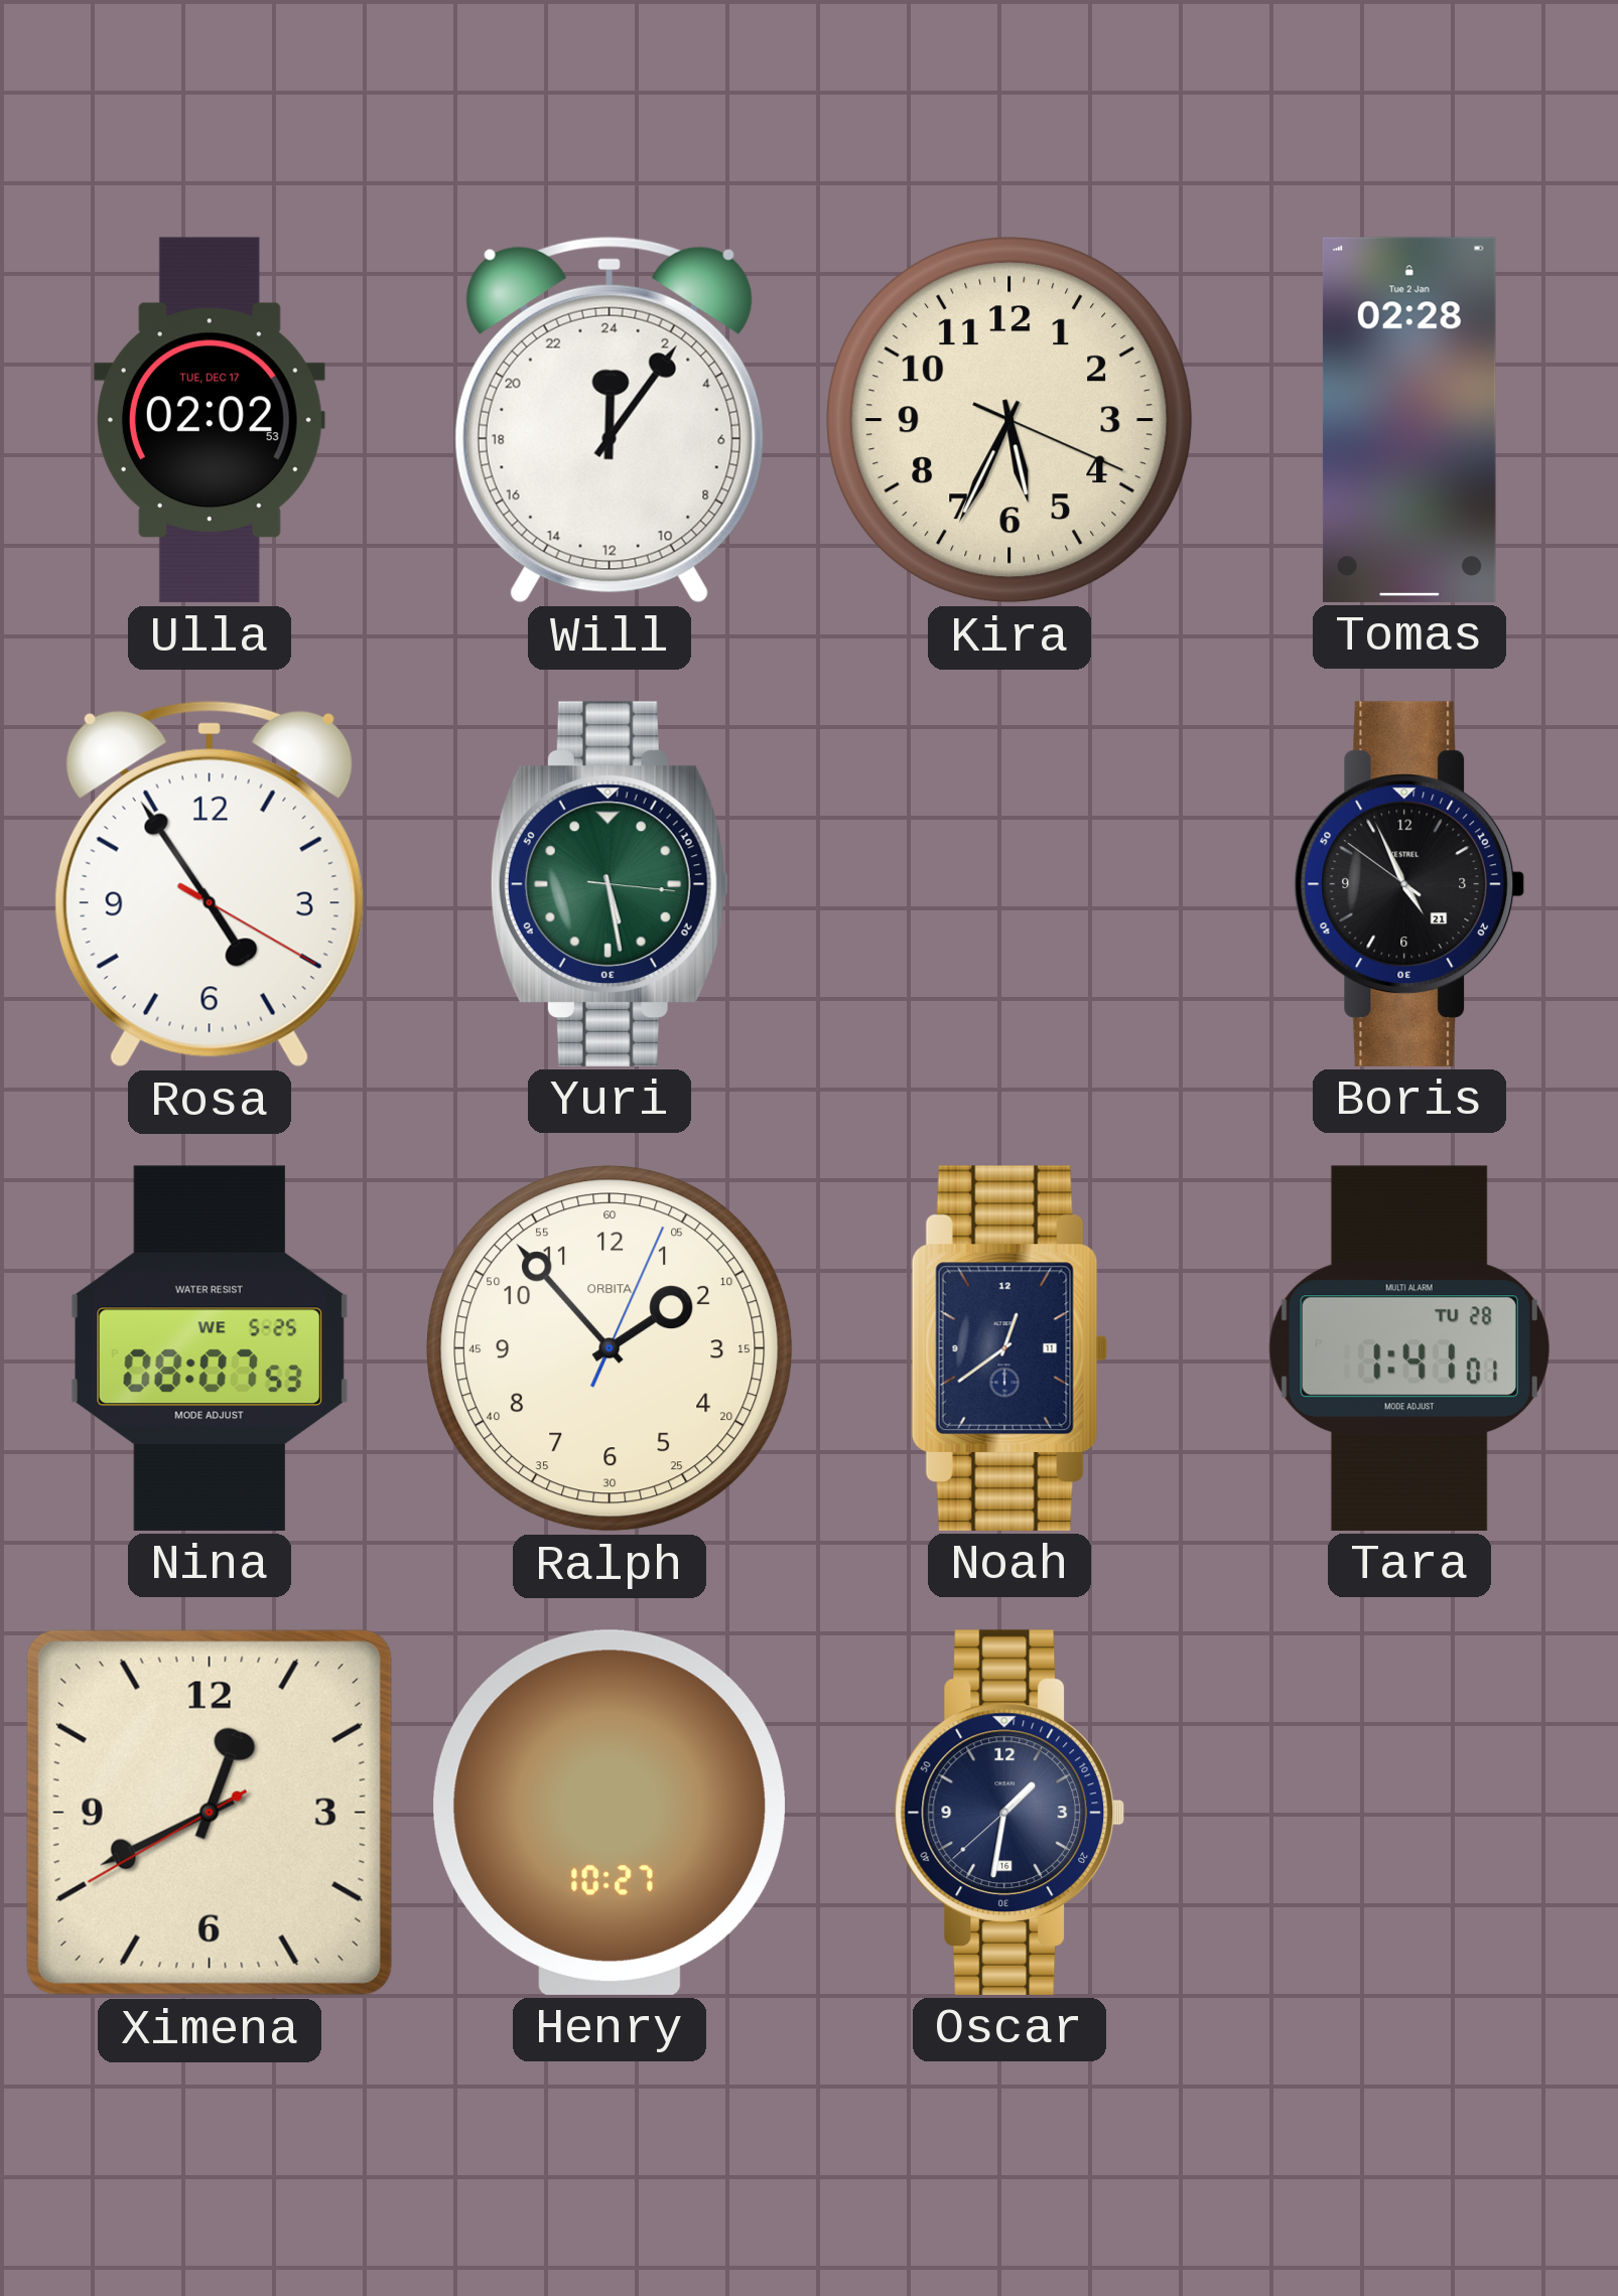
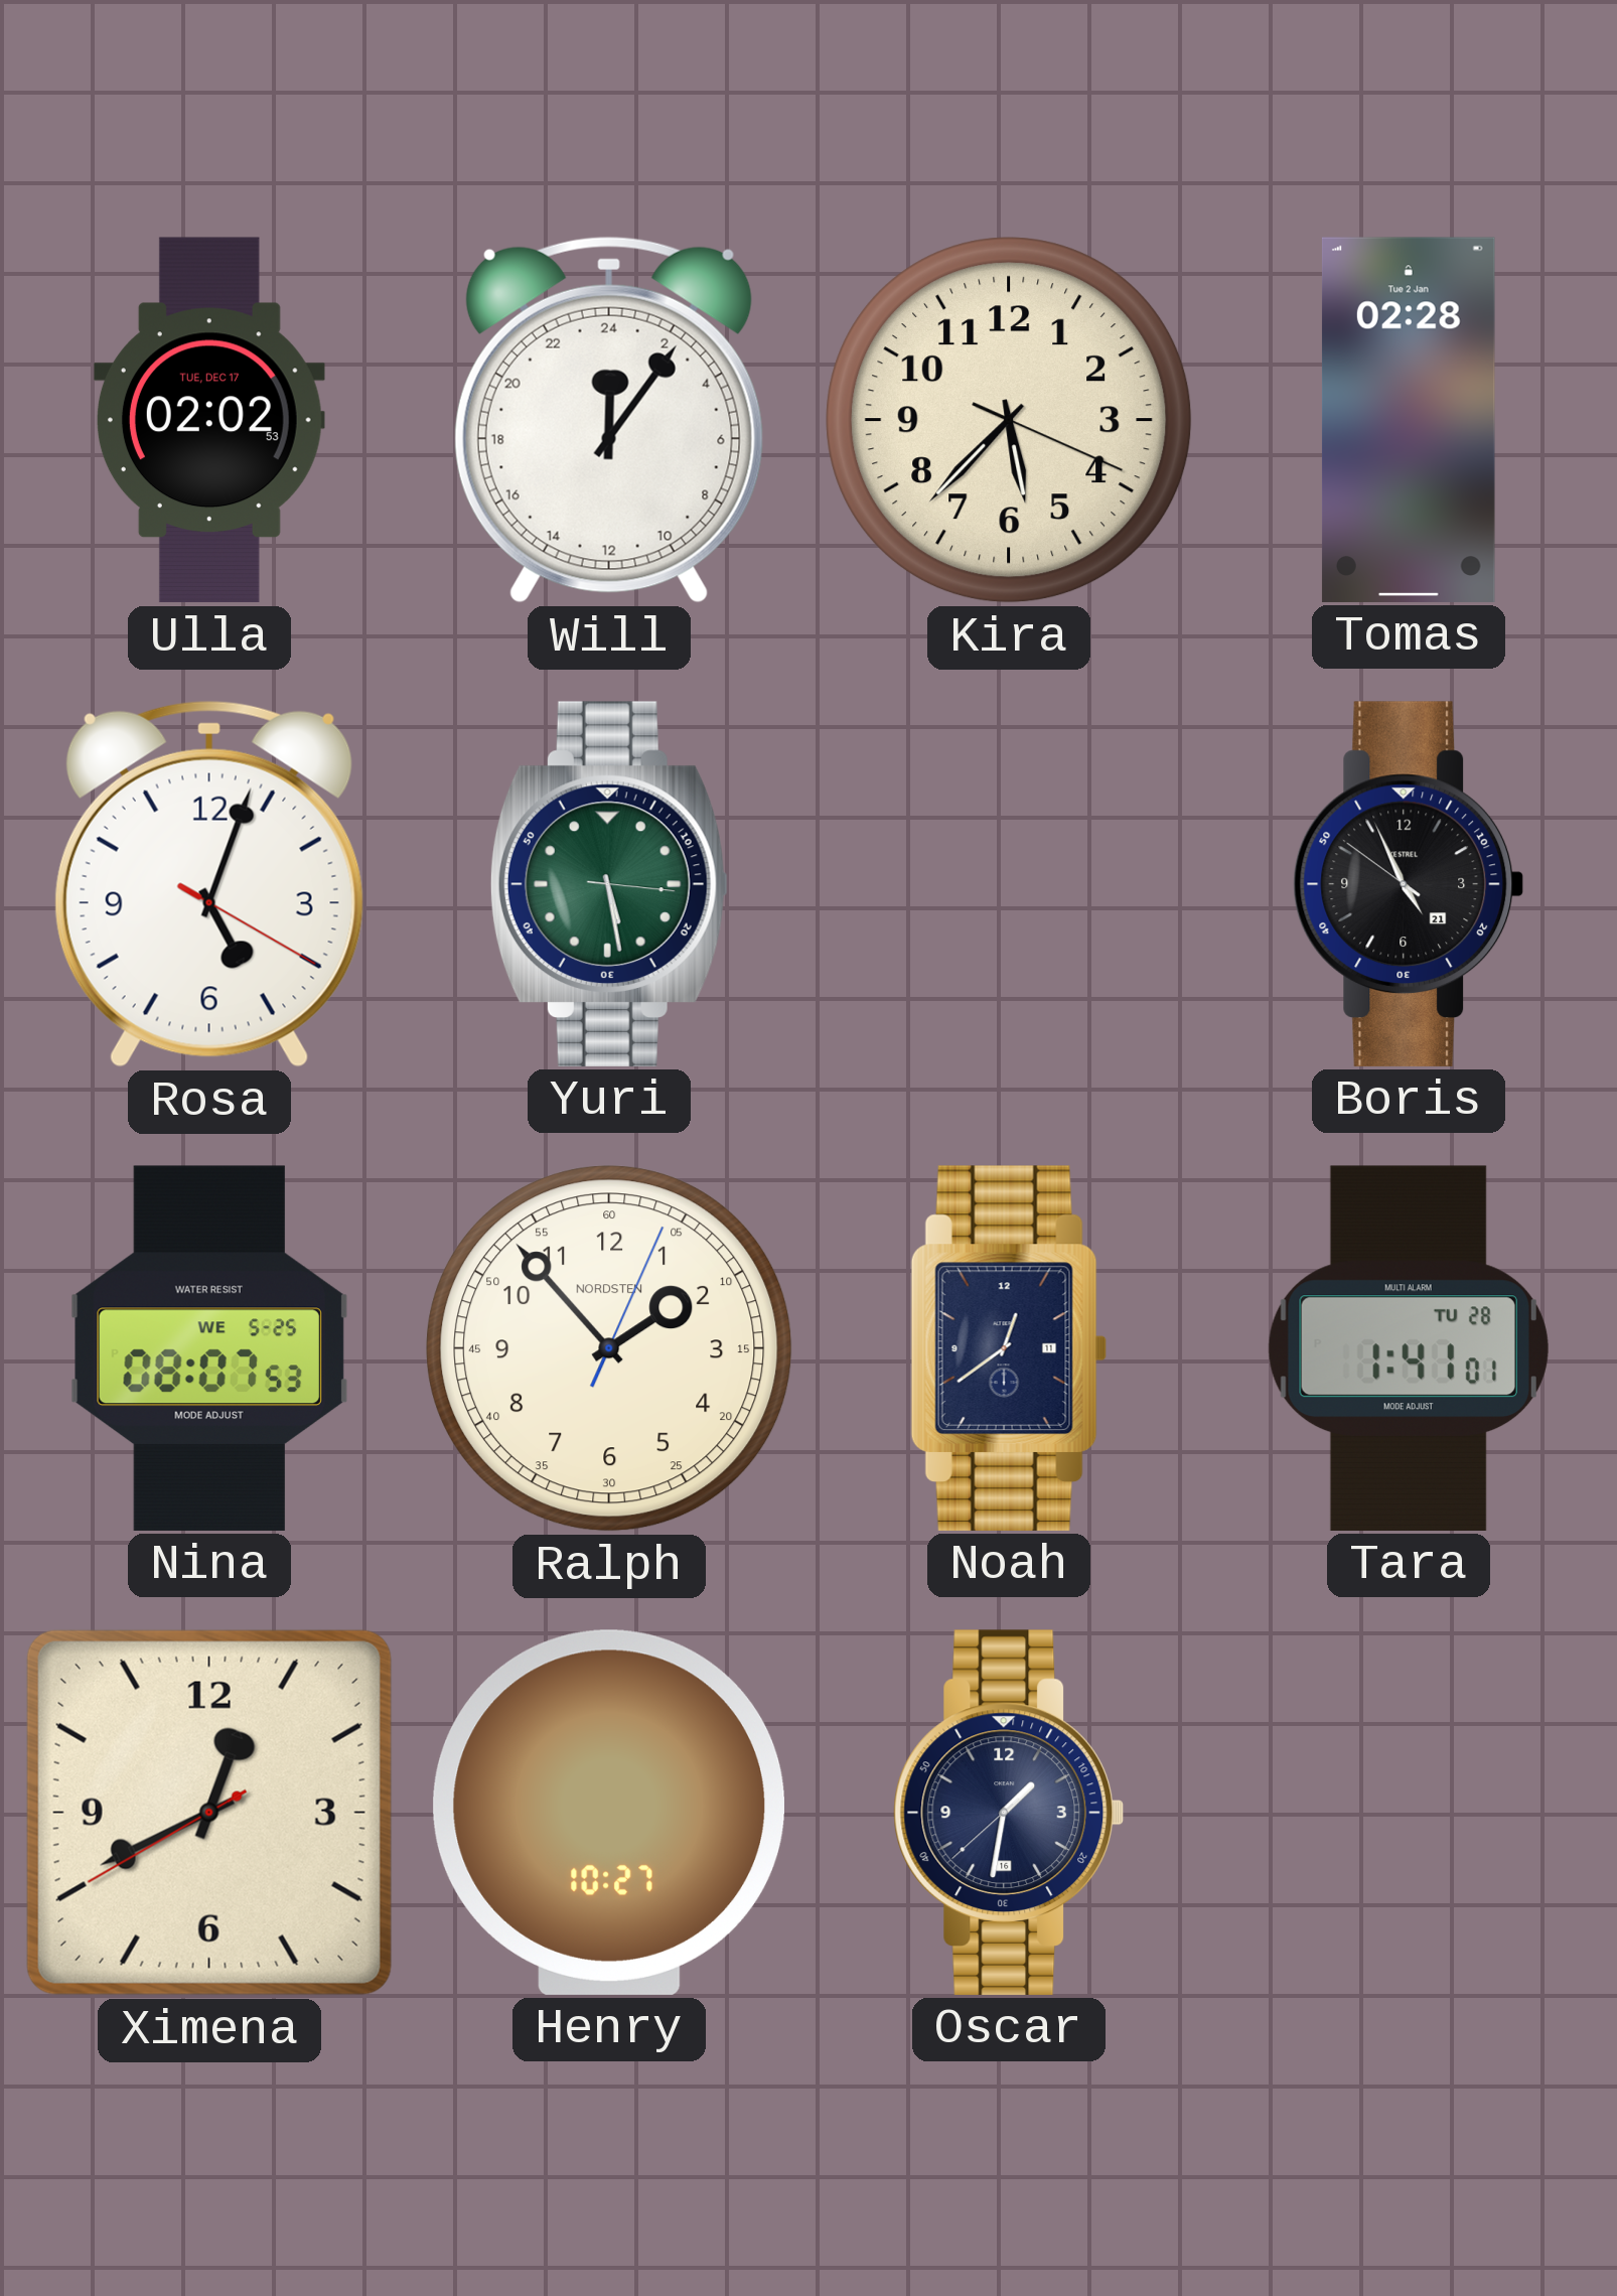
Kira: 5:34 -> 5:37 (1009, 420)
Rosa: 4:54 -> 5:03 (209, 884)
Ralph brand: ORBITA -> NORDSTEN (609, 1348)
